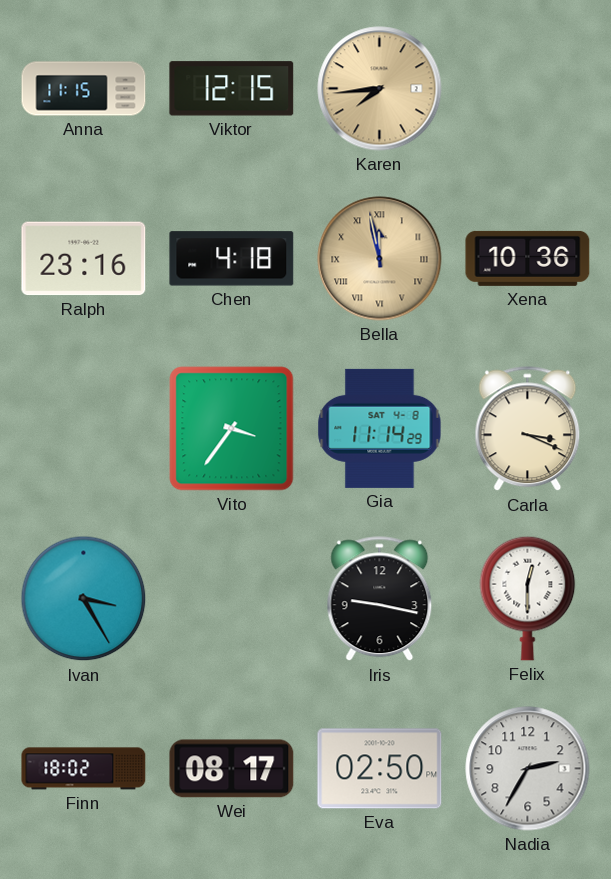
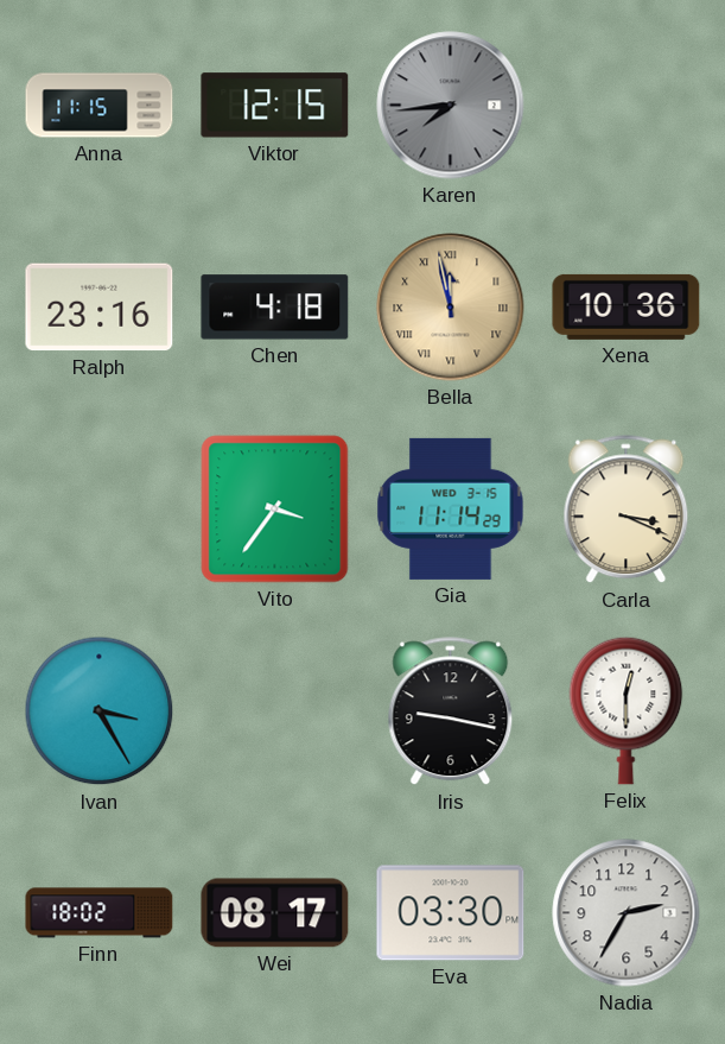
Karen dial: champagne -> grey (451, 106)
Gia date: SAT 4-8 -> WED 3-15 (451, 508)
Eva: 02:50 -> 03:30 (451, 913)
